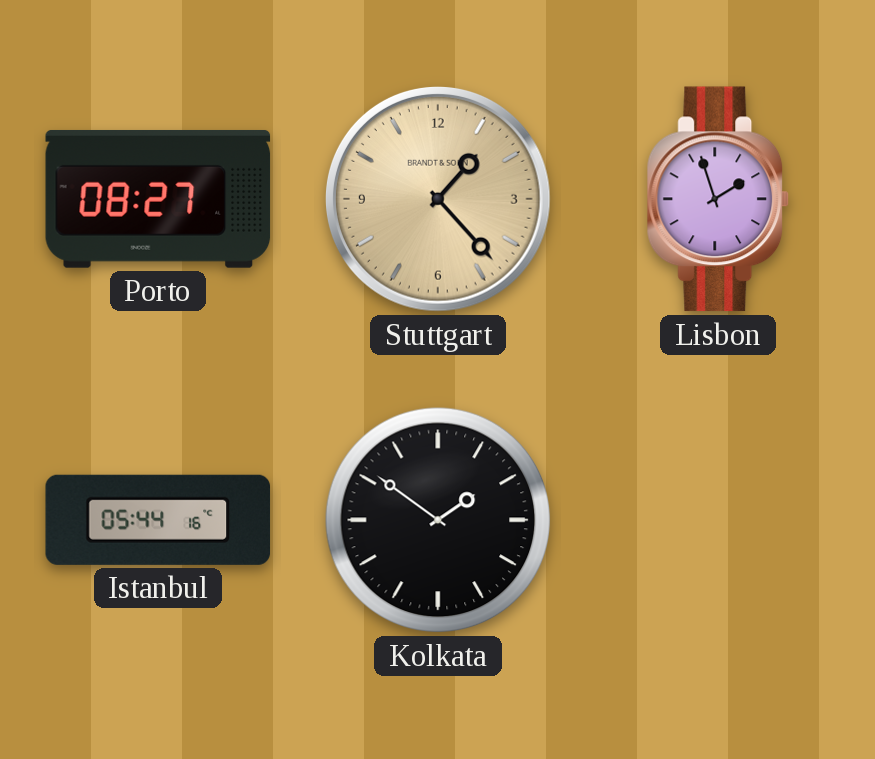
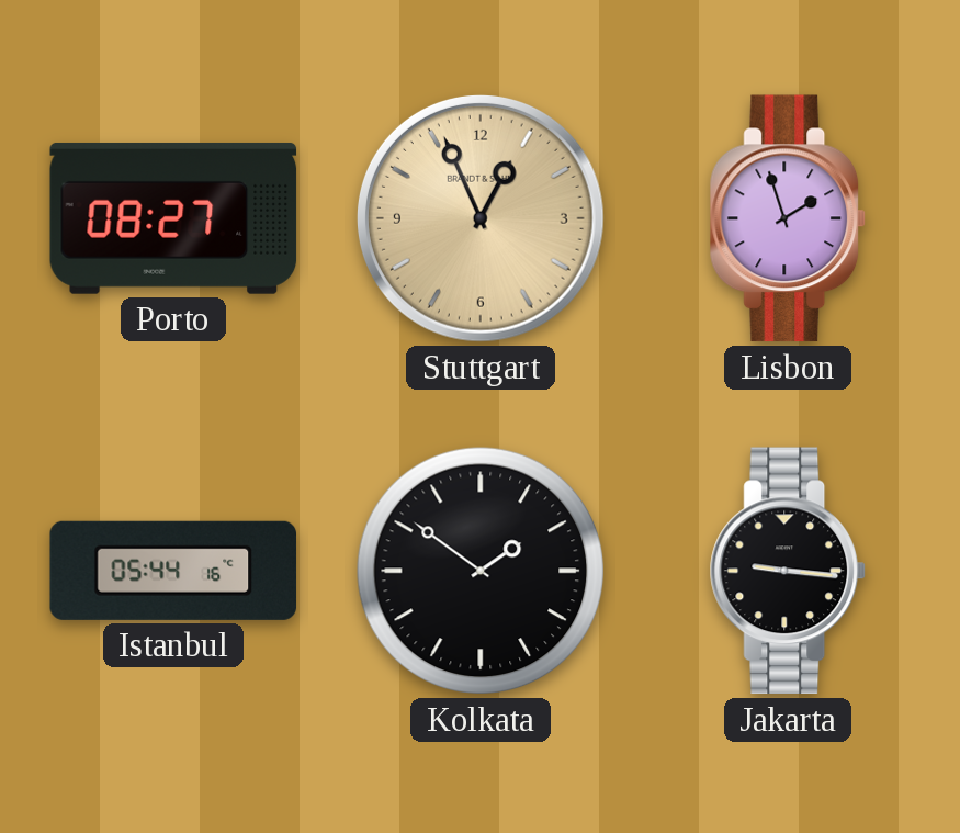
Stuttgart: 1:23 -> 12:56 (481, 218)
Jakarta: none -> 9:16 (788, 571)
